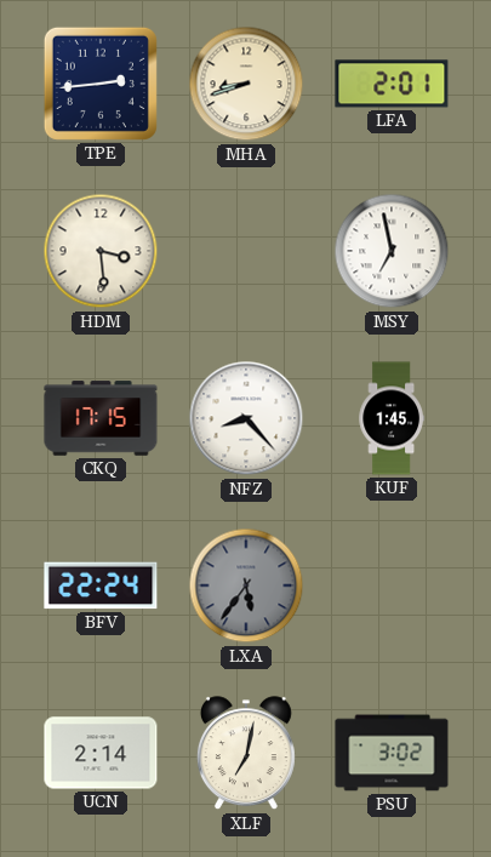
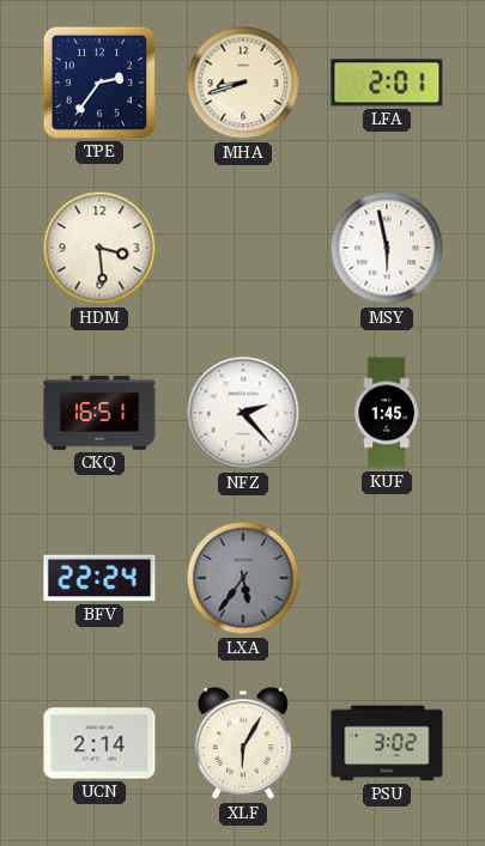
TPE: 2:44 -> 2:36 (99, 83)
MSY: 6:58 -> 5:58 (387, 248)
CKQ: 17:15 -> 16:51 (99, 413)
NFZ: 8:23 -> 2:23 (243, 413)
XLF: 7:02 -> 6:05 (243, 744)
